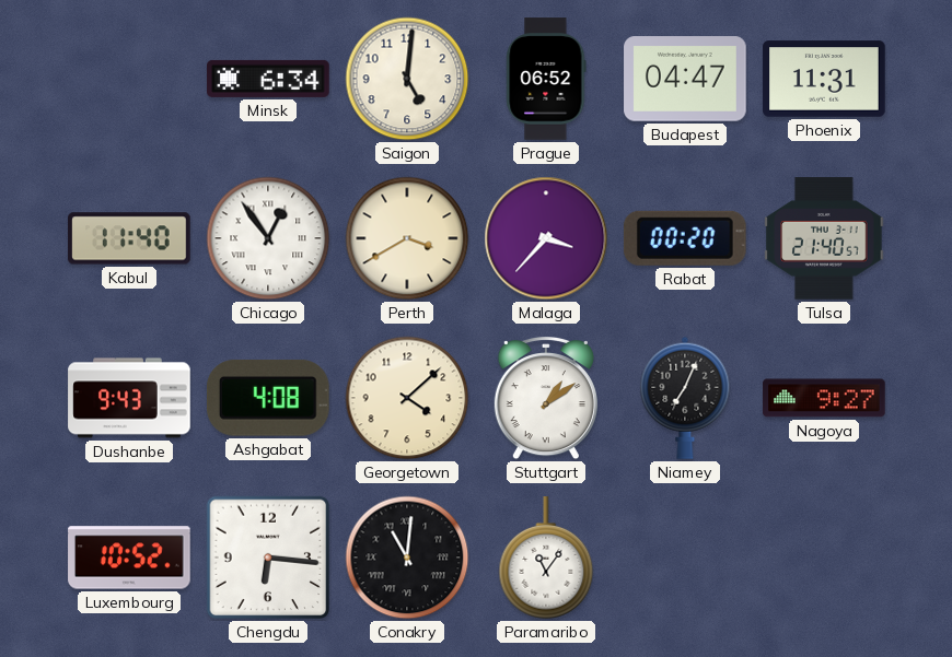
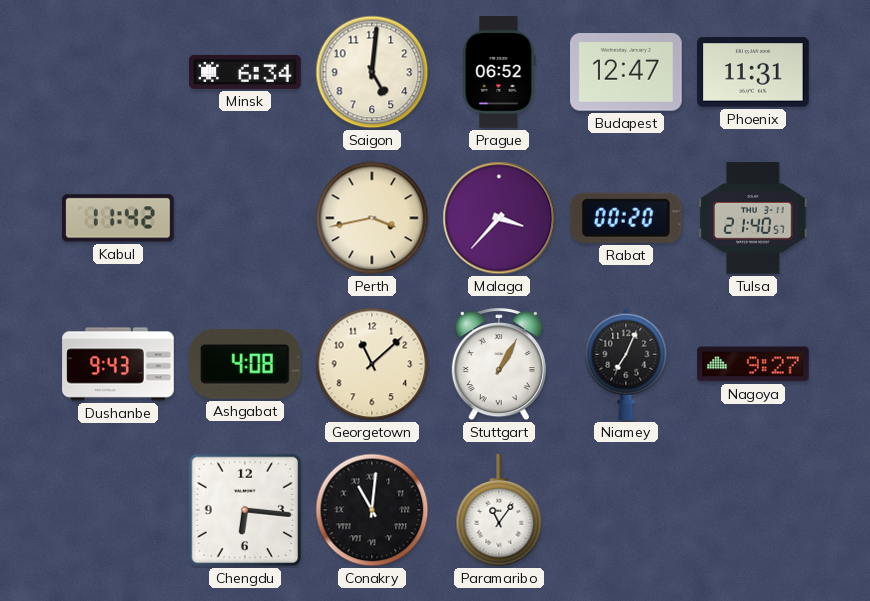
Budapest: 04:47 -> 12:47 (626, 72)
Kabul: 11:40 -> 11:42 (118, 218)
Chicago: 12:54 -> none (268, 238)
Perth: 3:40 -> 3:43 (372, 218)
Georgetown: 4:08 -> 11:08 (372, 364)
Stuttgart: 1:09 -> 1:05 (499, 365)
Luxembourg: 10:52 -> none (129, 558)
